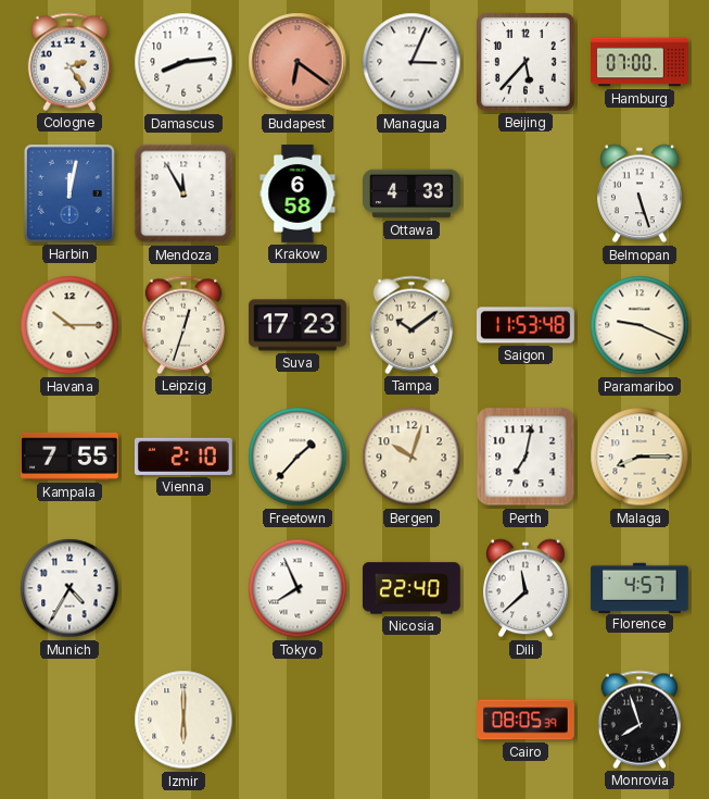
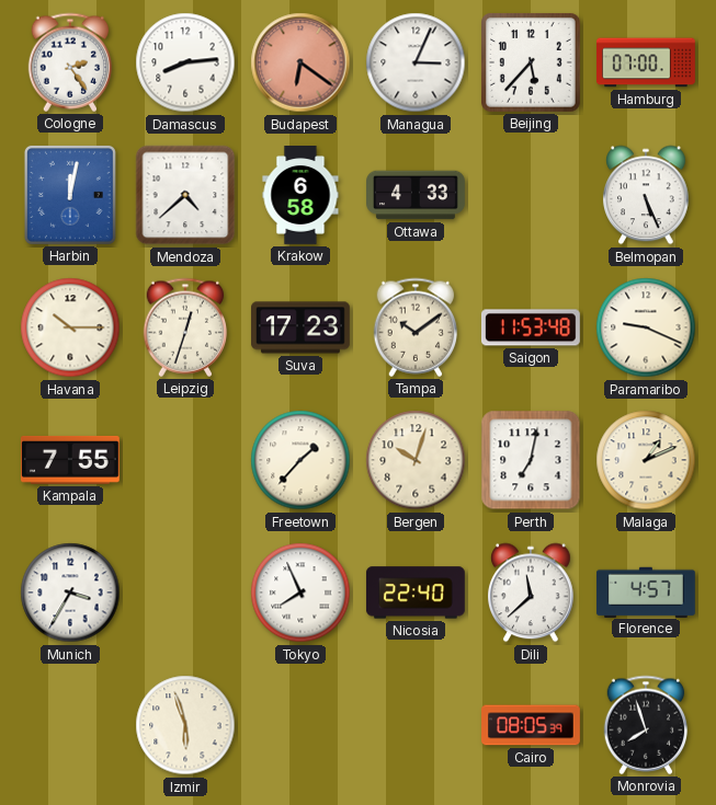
Mendoza: 11:55 -> 4:38 (185, 195)
Belmopan: 5:27 -> 5:26 (647, 195)
Vienna: 2:10 -> none (183, 457)
Malaga: 8:15 -> 1:11 (646, 460)
Munich: 4:35 -> 3:35 (70, 593)
Izmir: 6:00 -> 5:57 (185, 725)
